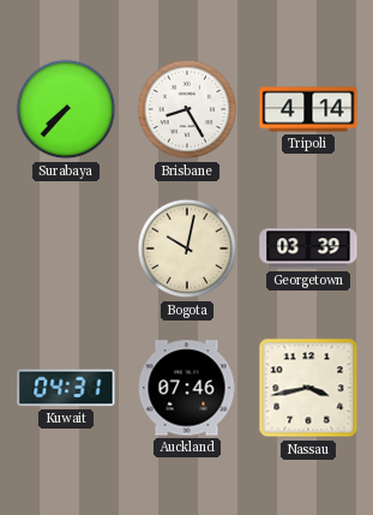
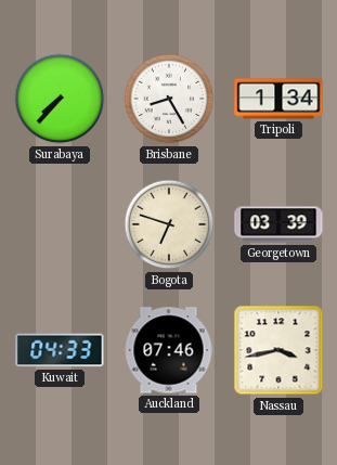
Tripoli: 4:14 -> 1:34 (278, 99)
Bogota: 10:02 -> 6:48 (169, 224)
Kuwait: 04:31 -> 04:33 (60, 350)
